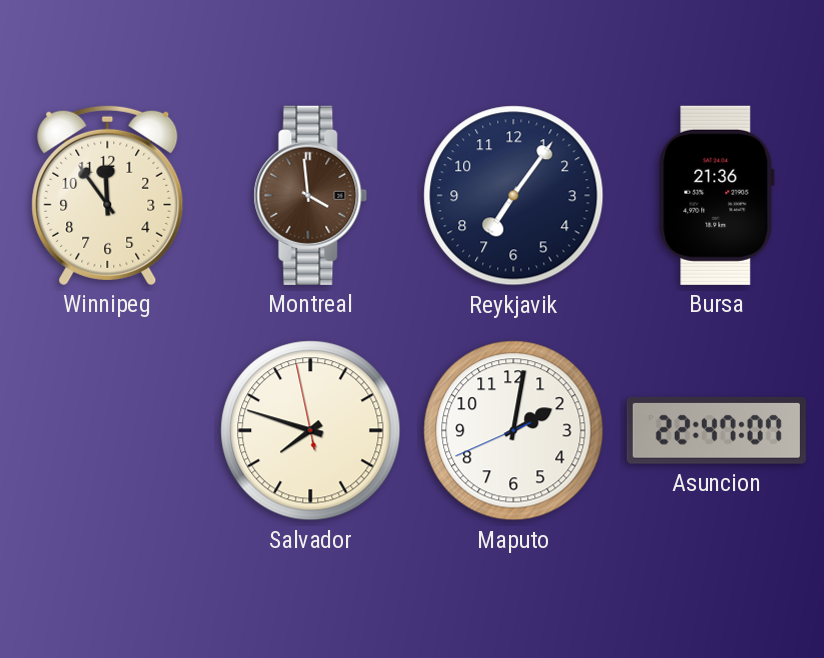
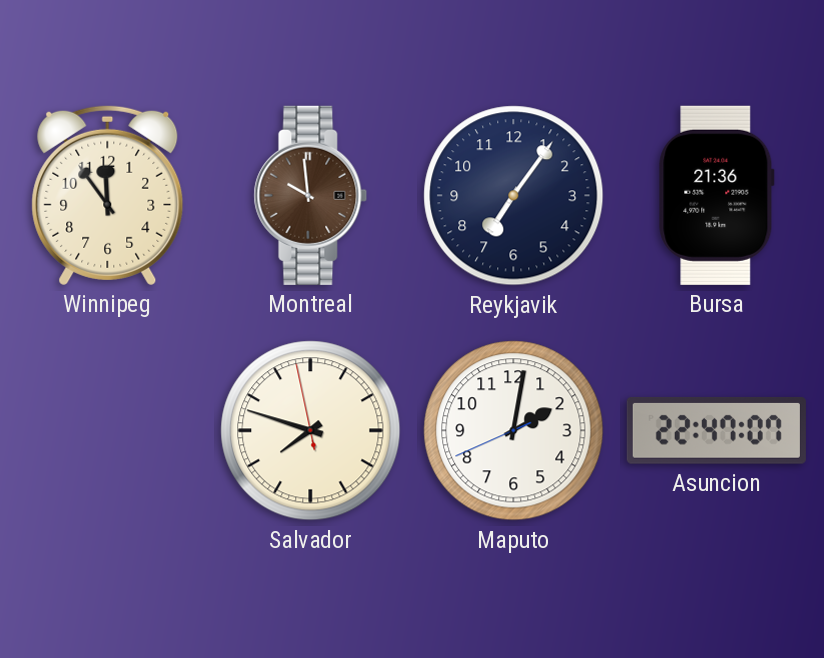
Montreal: 3:59 -> 9:59 (311, 195)
